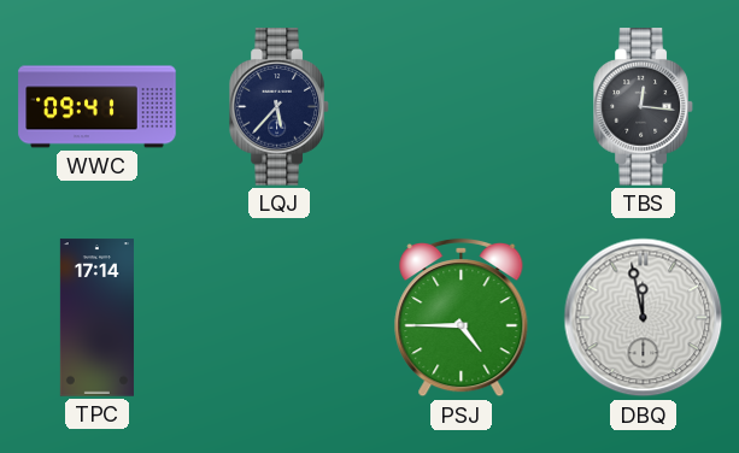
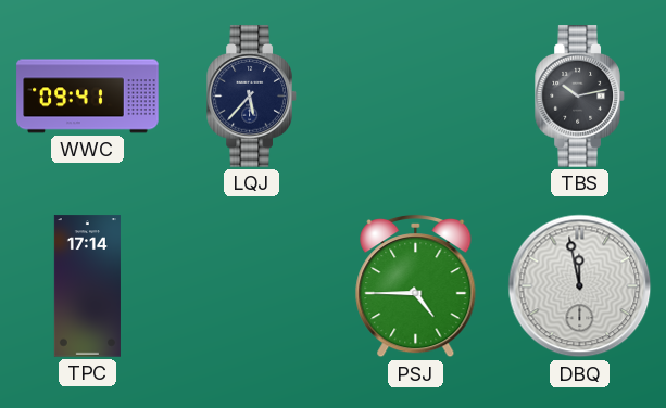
TBS: 12:16 -> 10:13 (580, 97)
